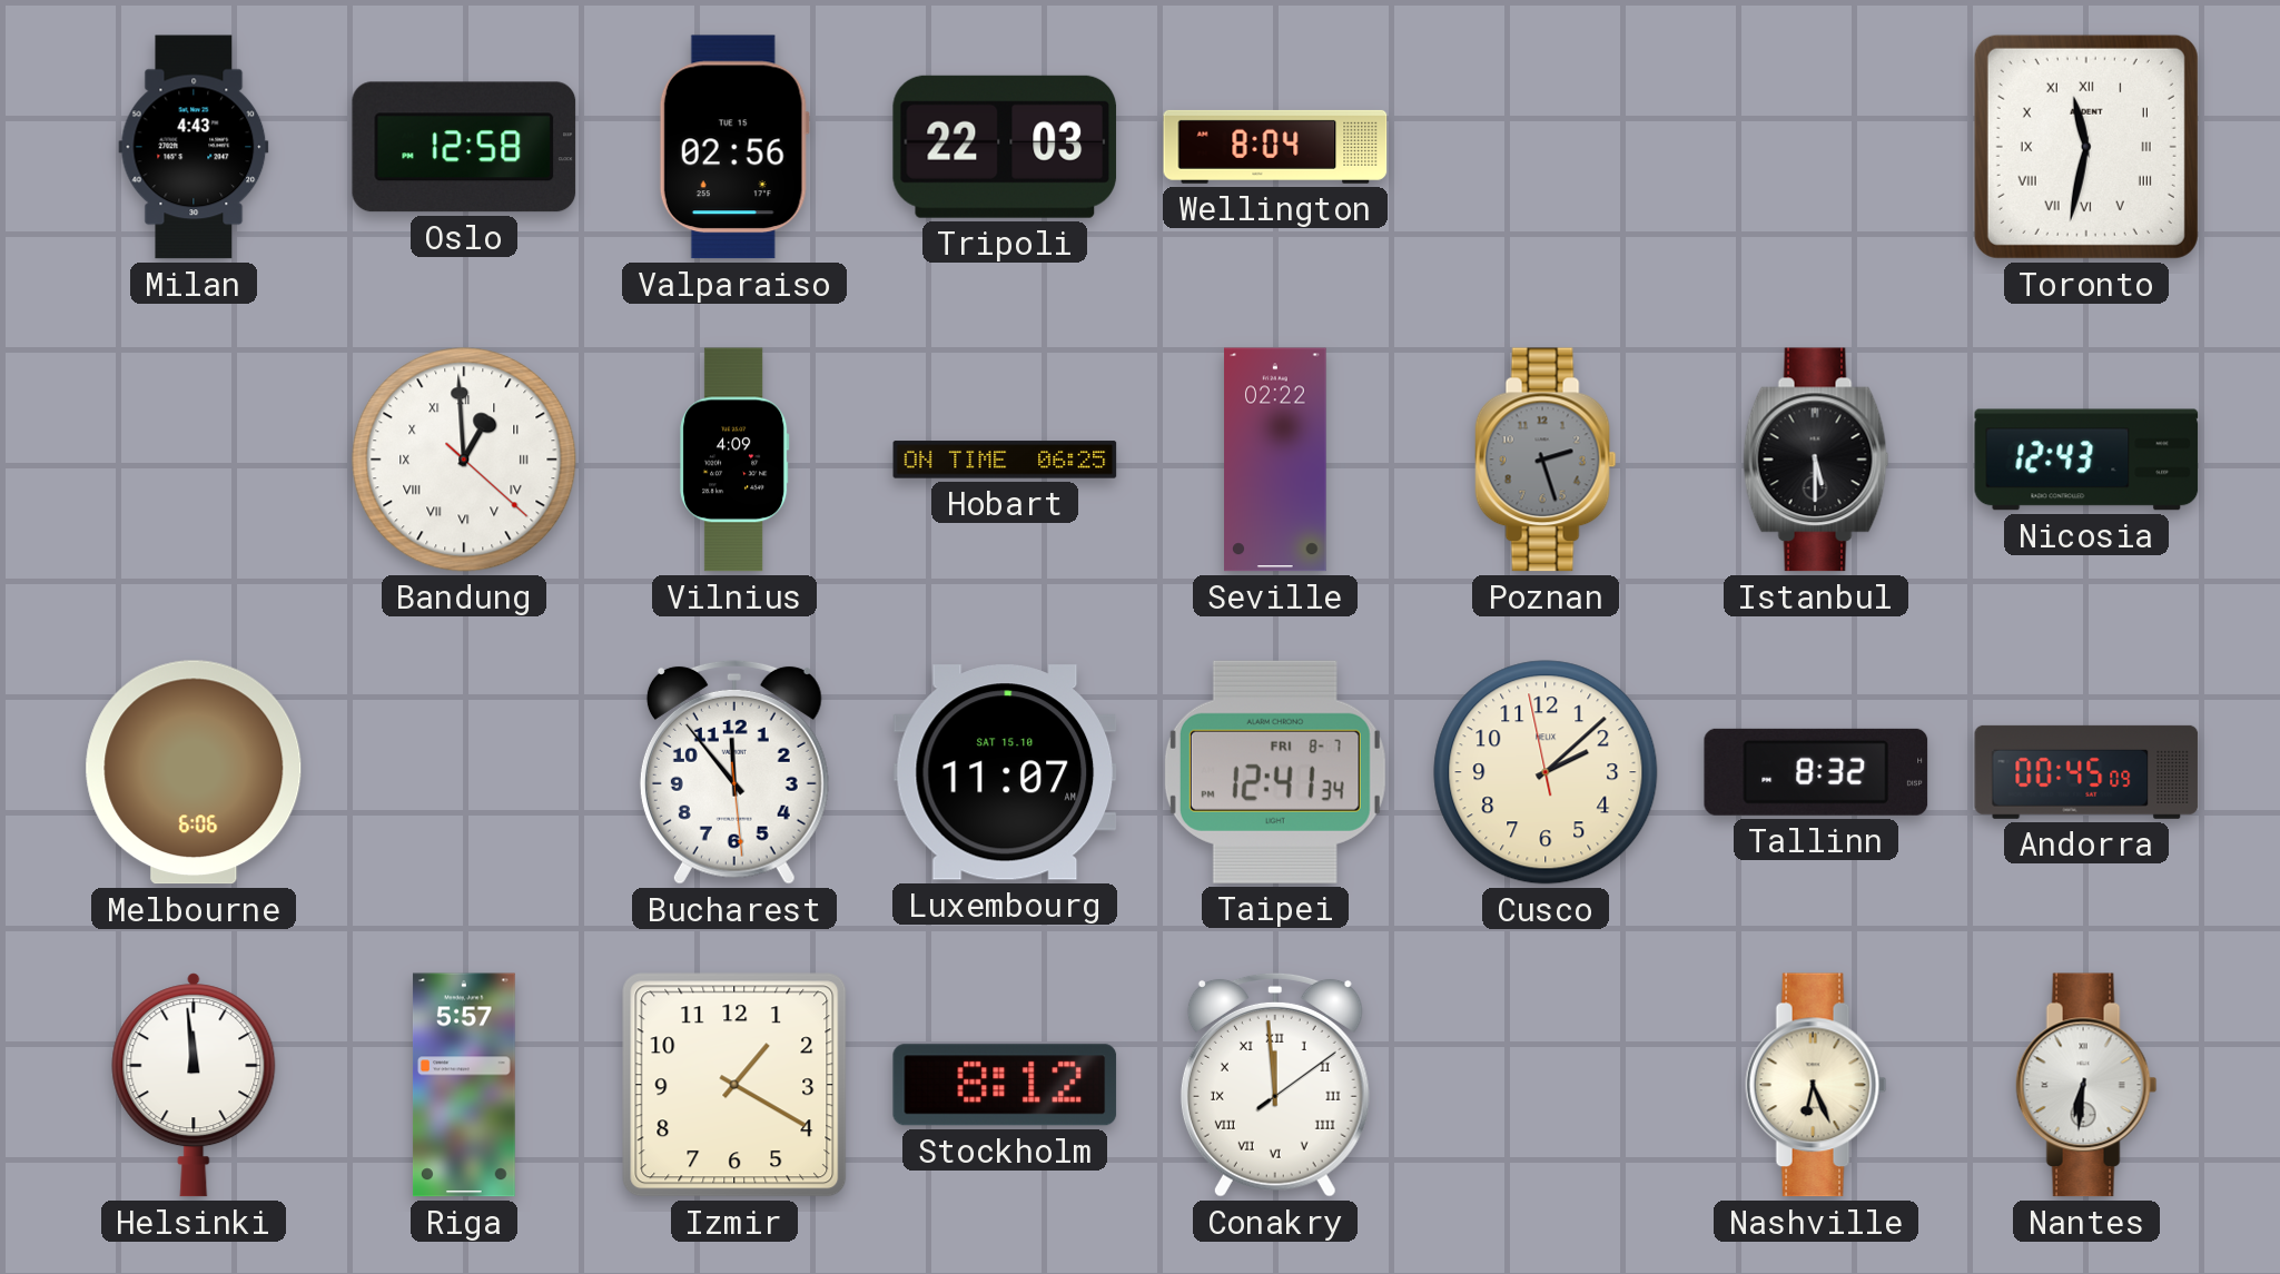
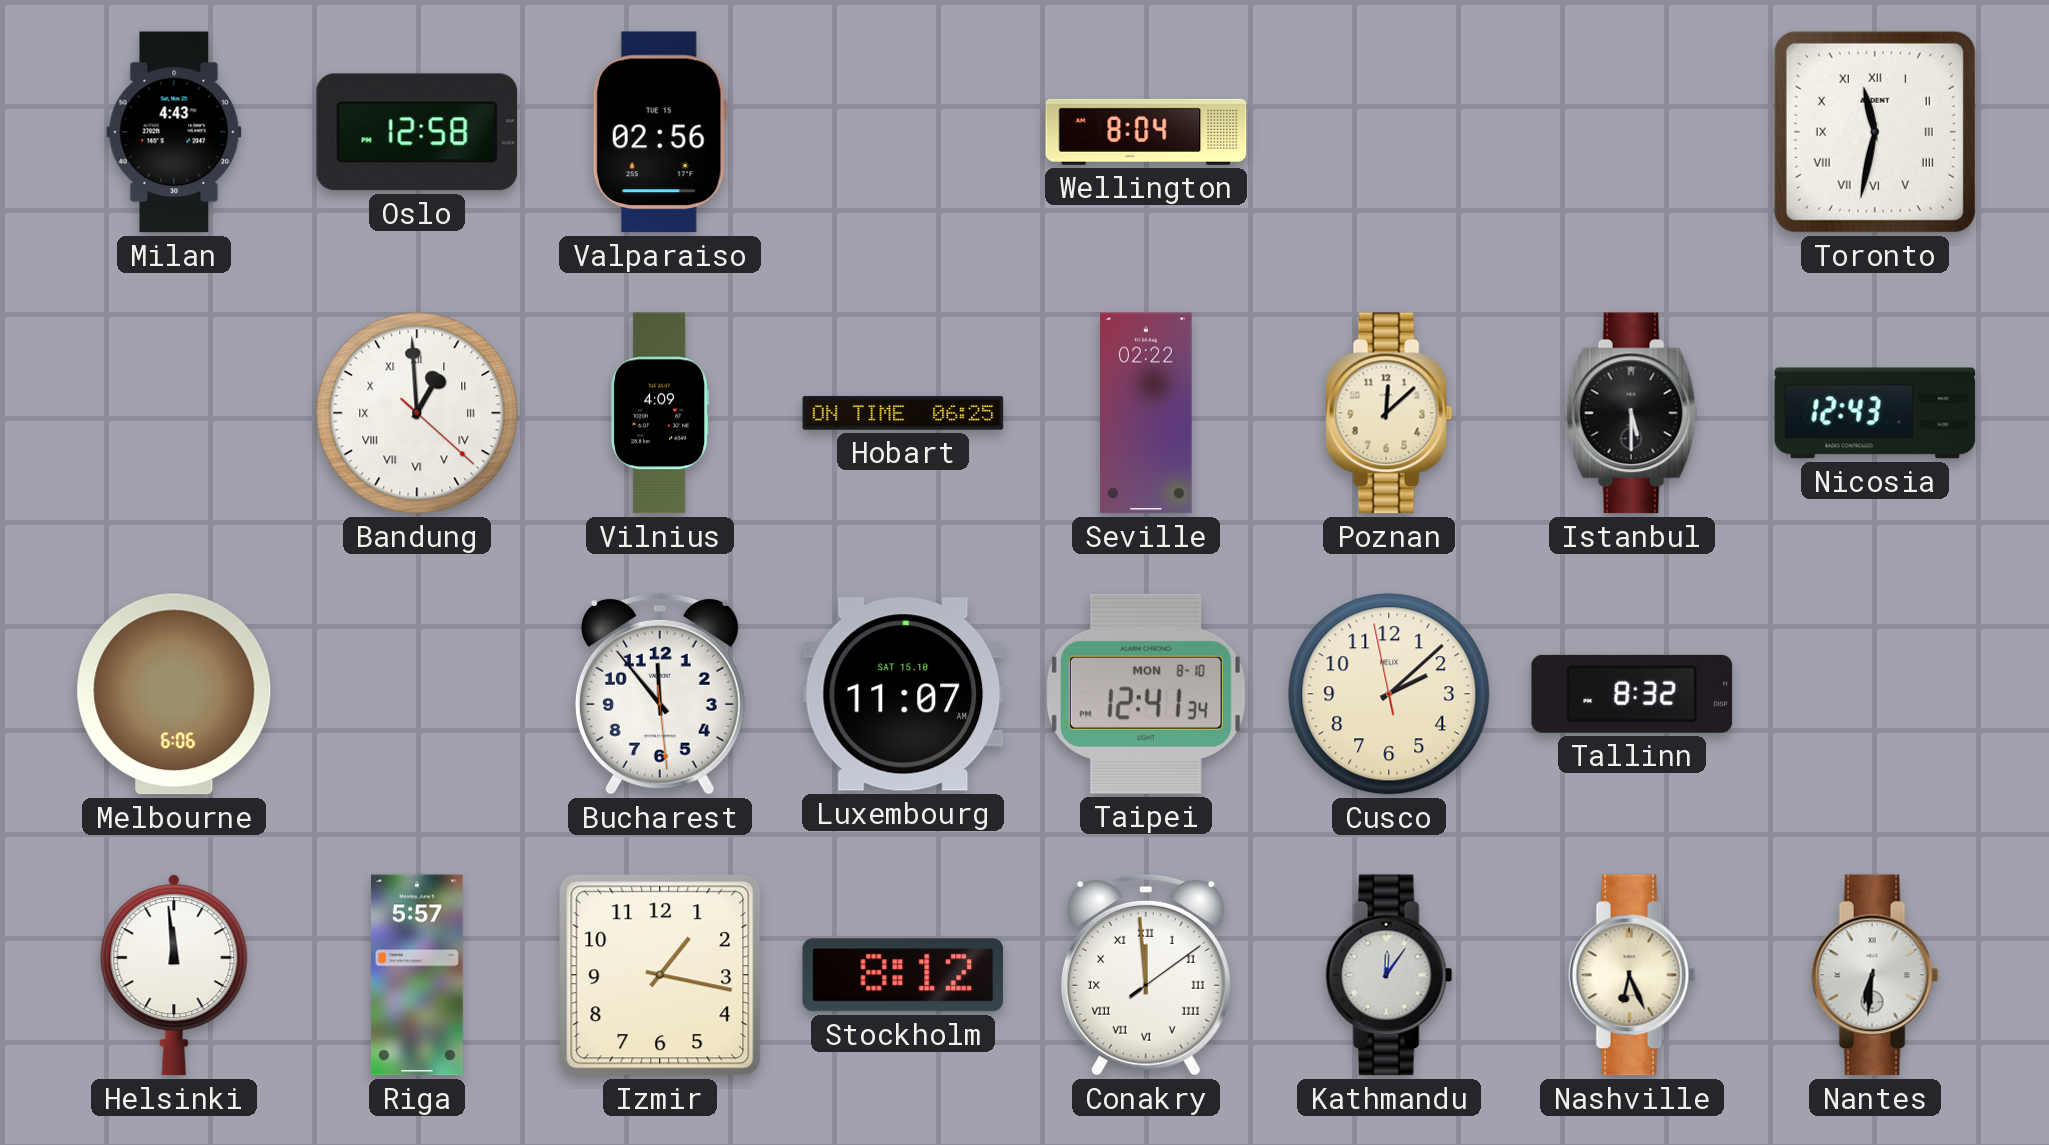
Tripoli: 22:03 -> none (1005, 147)
Poznan: 2:27 -> 12:08 (1389, 413)
Poznan dial: grey -> cream (1389, 413)
Taipei date: FRI 8-7 -> MON 8-10 (1146, 694)
Andorra: 00:45 -> none (2086, 772)
Izmir: 1:20 -> 1:17 (660, 975)
Kathmandu: none -> 12:06 (1389, 975)
